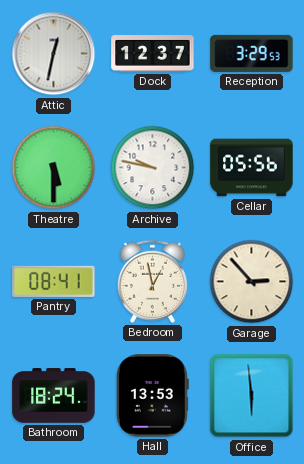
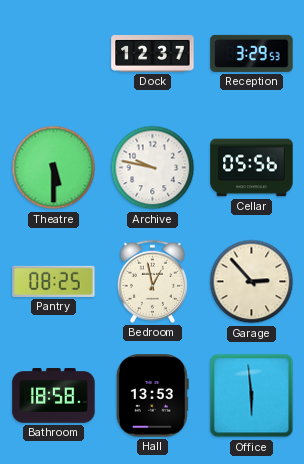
Attic: 12:32 -> none (54, 54)
Pantry: 08:41 -> 08:25 (54, 281)
Bathroom: 18:24 -> 18:58 (54, 396)
